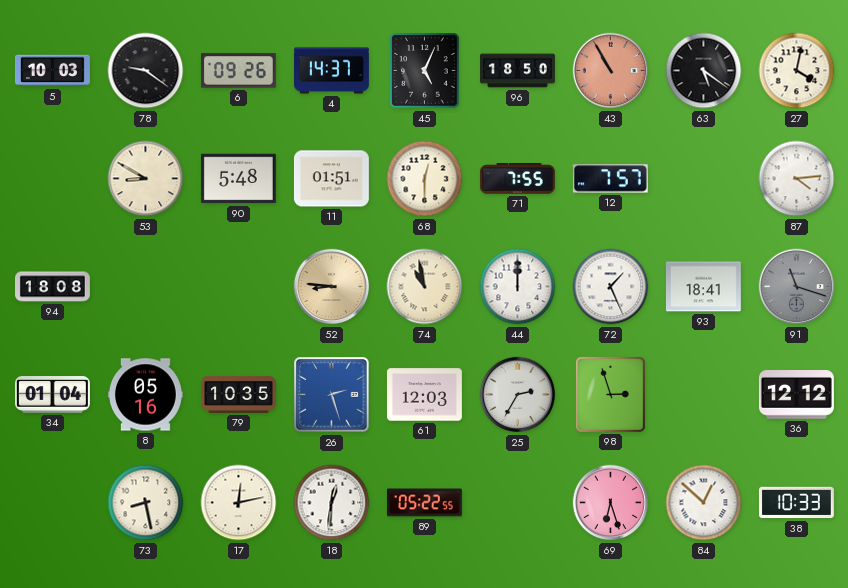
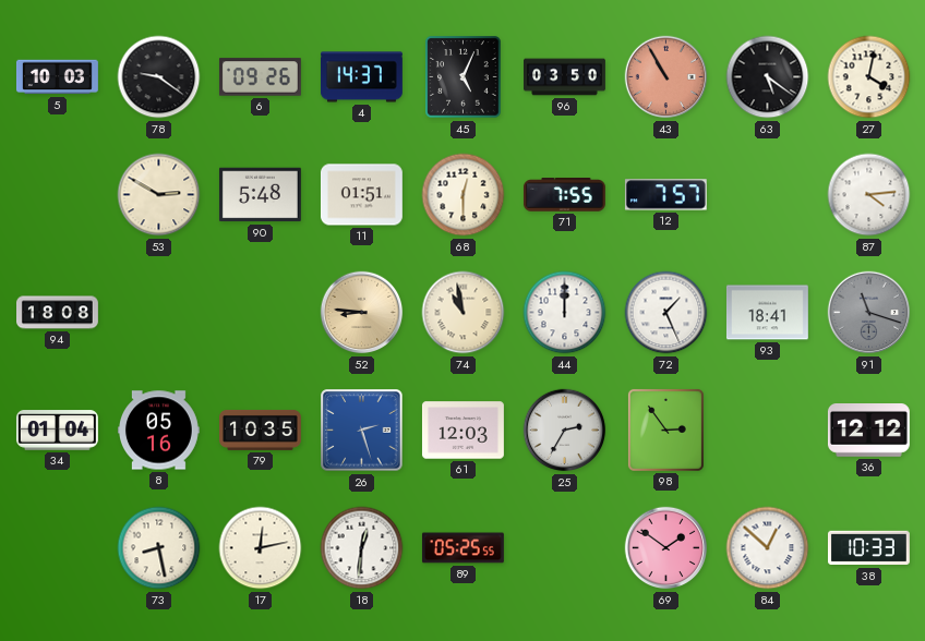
96: 18:50 -> 03:50 (565, 77)
53: 8:50 -> 2:50 (159, 195)
98: 2:57 -> 2:54 (665, 430)
89: 05:22 -> 05:25 (463, 548)
69: 6:27 -> 1:51 (666, 548)
